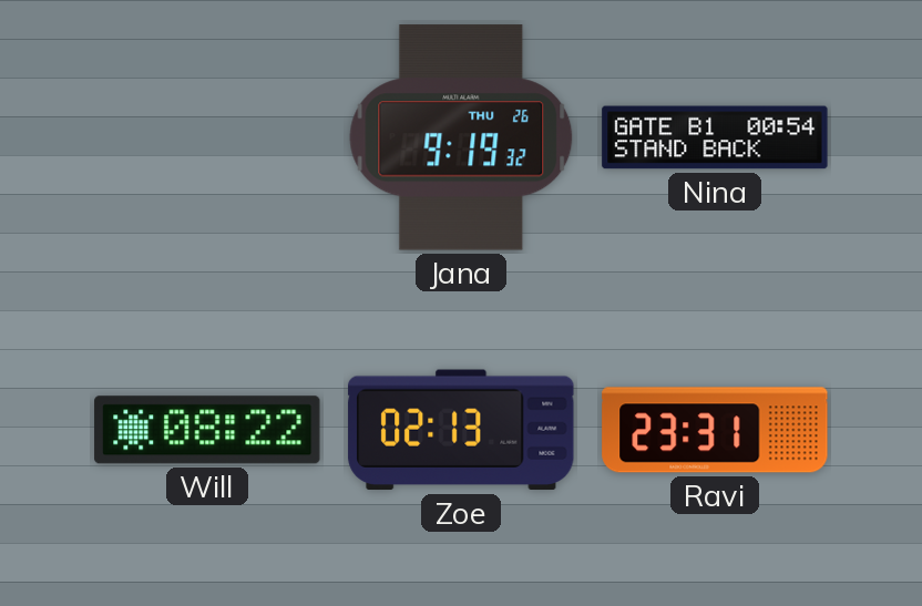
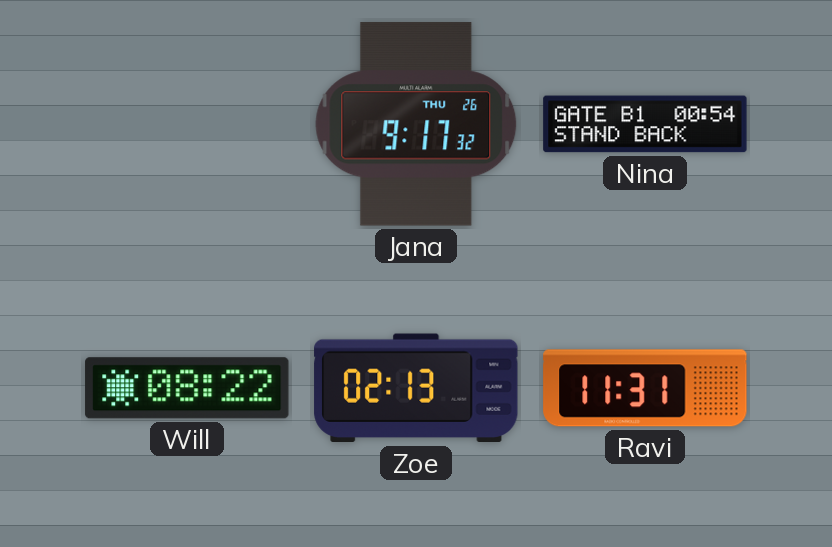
Jana: 9:19 -> 9:17 (416, 124)
Ravi: 23:31 -> 11:31 (645, 388)
